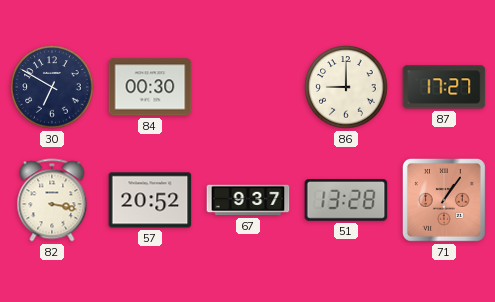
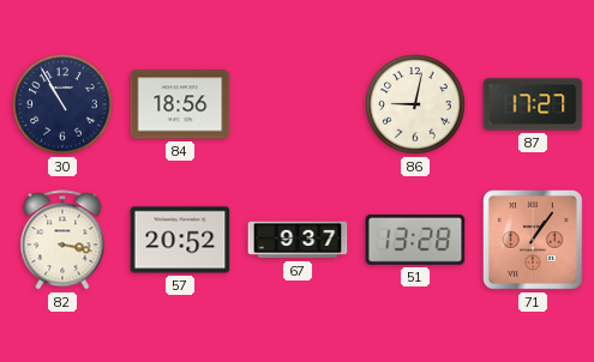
30: 6:50 -> 10:55 (62, 104)
84: 00:30 -> 18:56 (180, 104)
86: 9:00 -> 9:02 (415, 104)
